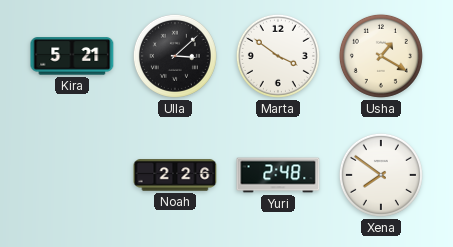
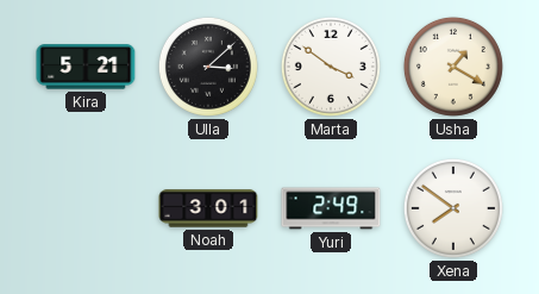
Noah: 2:26 -> 3:01 (208, 208)
Yuri: 2:48 -> 2:49 (331, 208)
